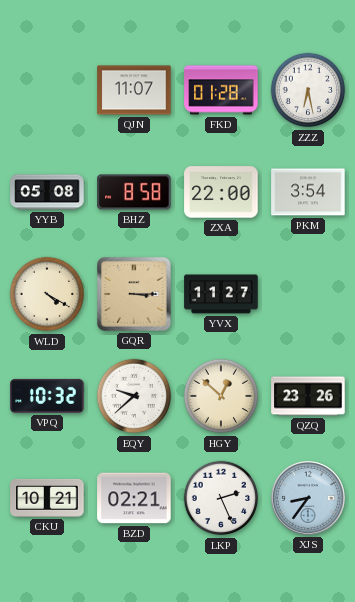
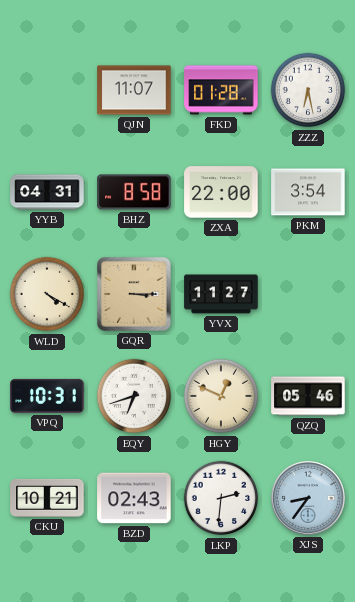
YYB: 05:08 -> 04:31 (47, 192)
VPQ: 10:32 -> 10:31 (47, 396)
EQY: 9:38 -> 6:42 (134, 396)
HGY: 12:52 -> 12:49 (221, 396)
QZQ: 23:26 -> 05:46 (308, 396)
BZD: 02:21 -> 02:43 (134, 498)
LKP: 2:26 -> 2:31 (221, 498)
